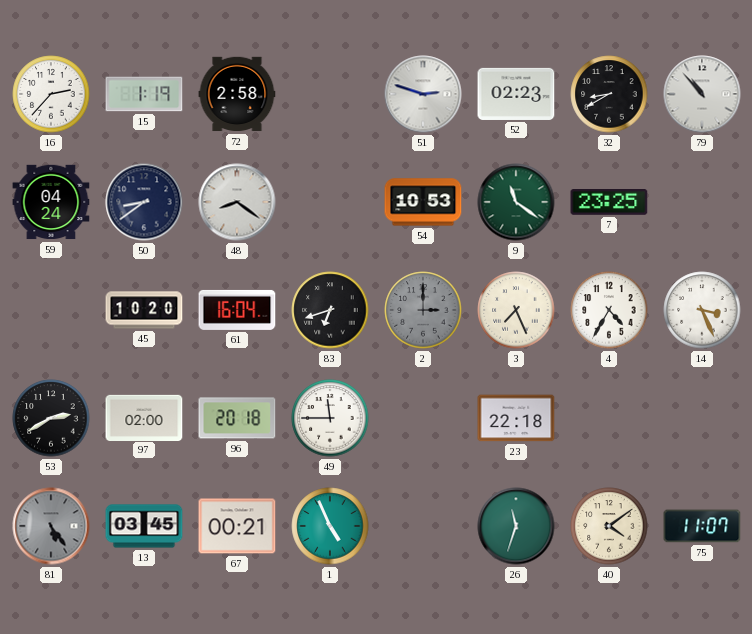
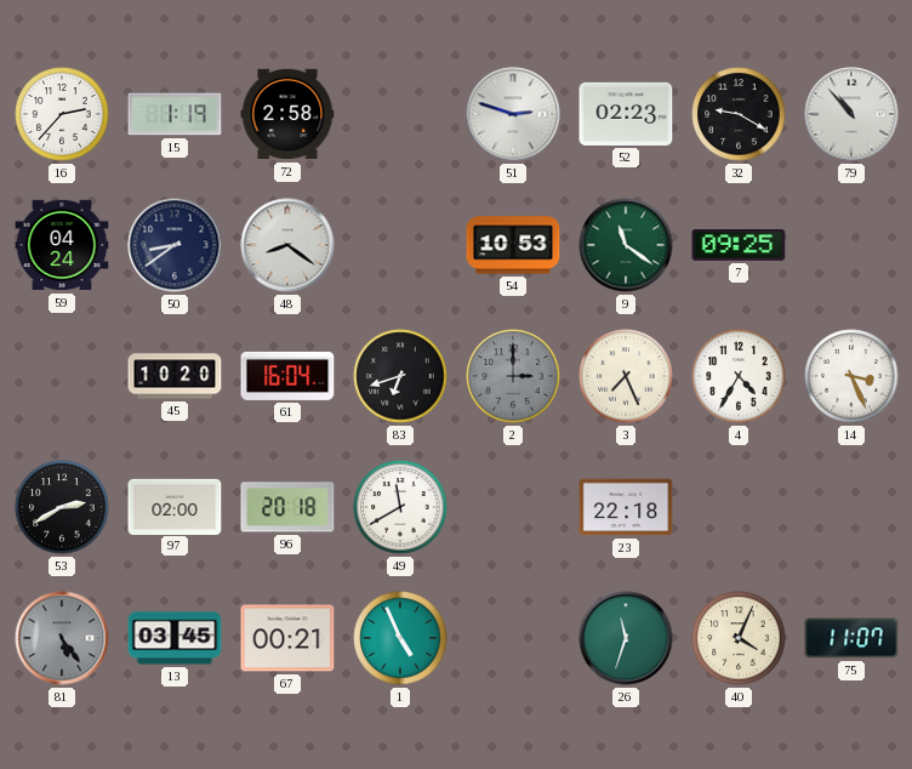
32: 8:40 -> 9:20 (739, 114)
7: 23:25 -> 09:25 (739, 246)
49: 11:45 -> 11:40 (400, 507)
40: 4:09 -> 4:04 (739, 638)
